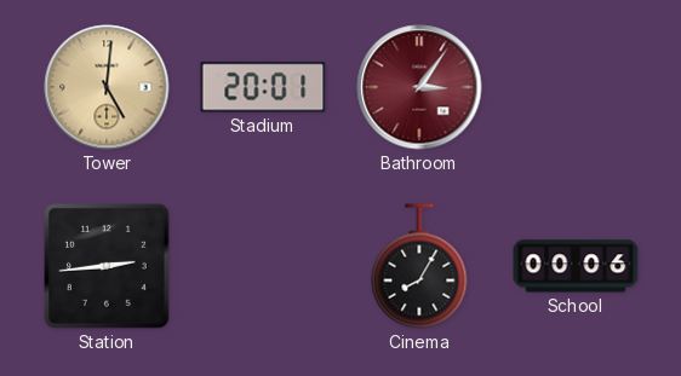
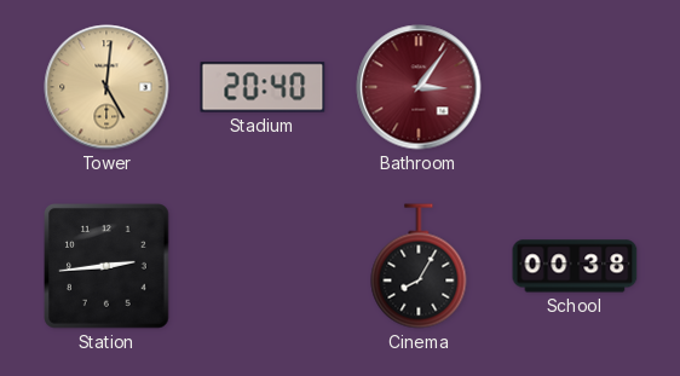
Stadium: 20:01 -> 20:40 (263, 87)
School: 00:06 -> 00:38 (575, 266)
